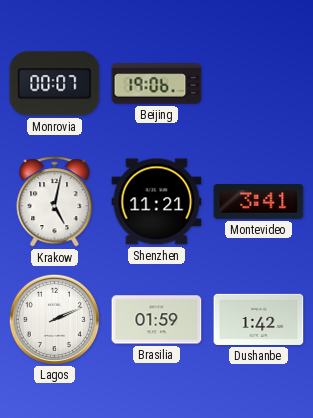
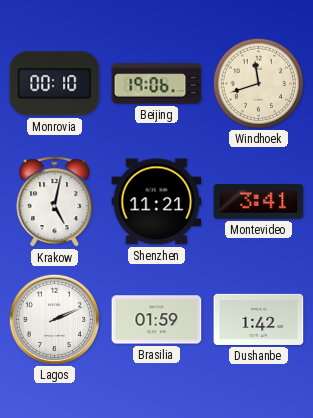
Monrovia: 00:07 -> 00:10 (55, 84)
Windhoek: none -> 11:42 (258, 83)
